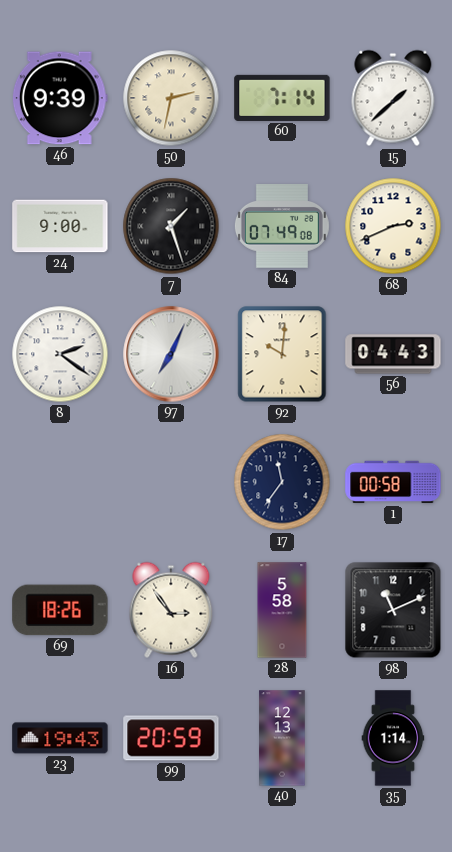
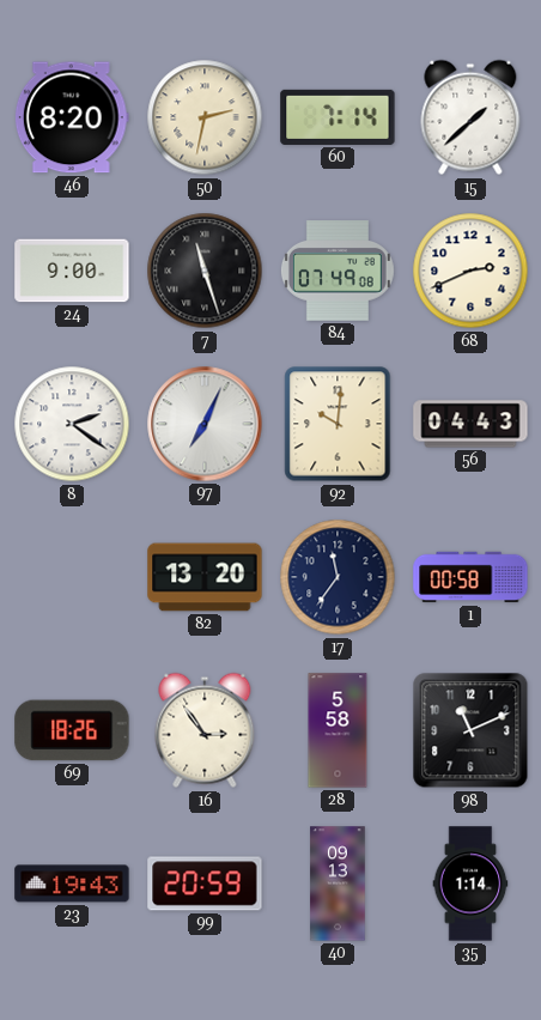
46: 9:39 -> 8:20 (72, 117)
7: 1:27 -> 11:27 (205, 271)
82: none -> 13:20 (205, 577)
40: 12:13 -> 09:13 (338, 884)
